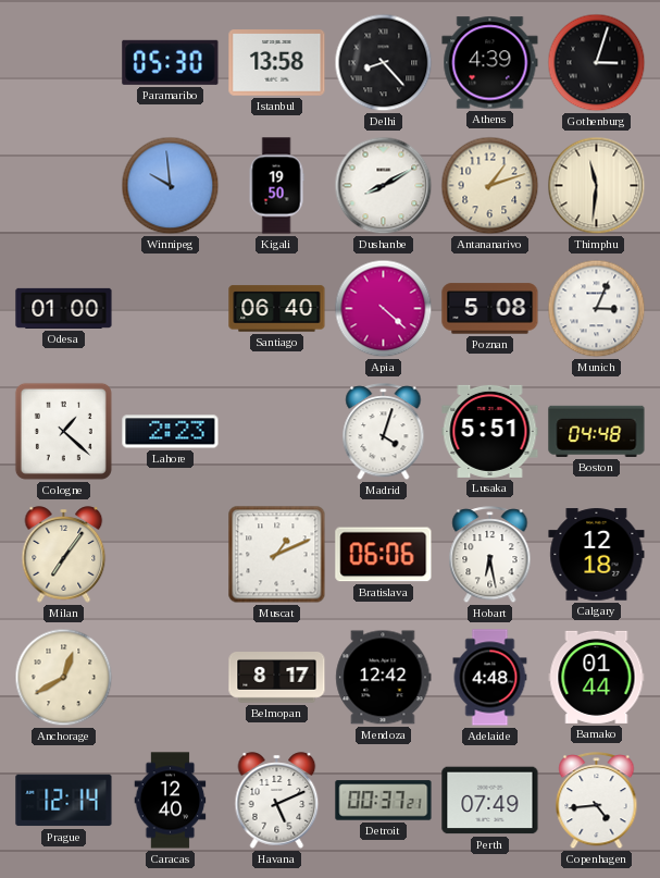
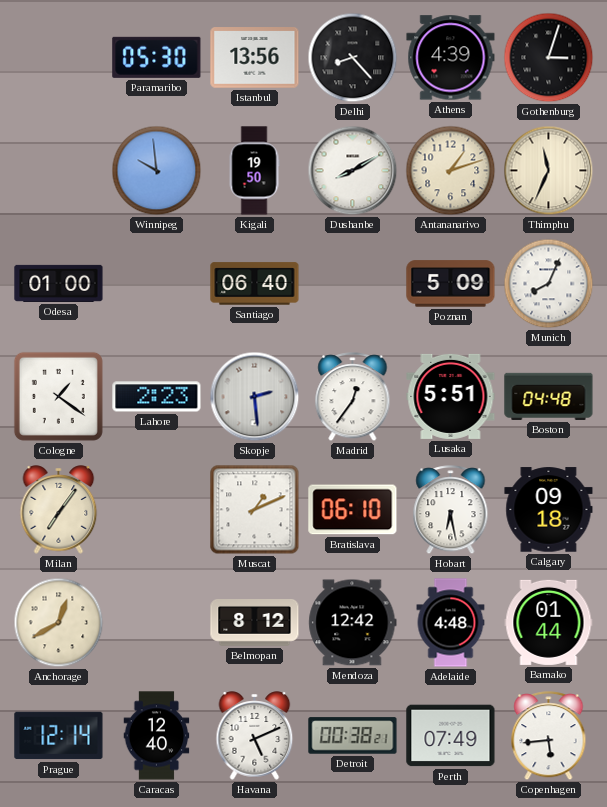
Istanbul: 13:58 -> 13:56 (255, 58)
Thimphu: 11:31 -> 11:34 (549, 171)
Apia: 4:22 -> none (384, 309)
Poznan: 5:08 -> 5:09 (451, 284)
Munich: 3:04 -> 8:04 (549, 284)
Cologne: 1:22 -> 1:21 (58, 396)
Skopje: none -> 2:29 (255, 397)
Madrid: 4:03 -> 12:36 (353, 397)
Bratislava: 06:06 -> 06:10 (353, 510)
Calgary: 12:18 -> 09:18 (549, 510)
Belmopan: 8:17 -> 8:12 (255, 623)
Detroit: 00:37 -> 00:38 (353, 736)
Copenhagen: 4:44 -> 5:44 (549, 736)
